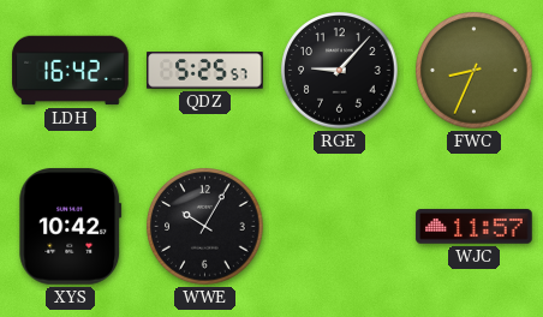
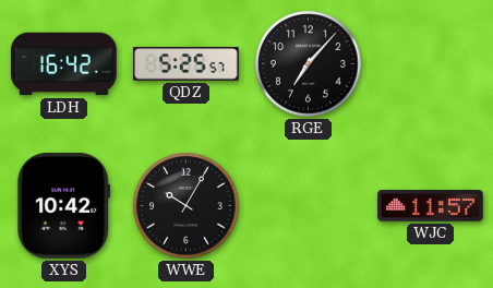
RGE: 9:07 -> 7:07 (309, 64)
FWC: 8:34 -> none (475, 71)
